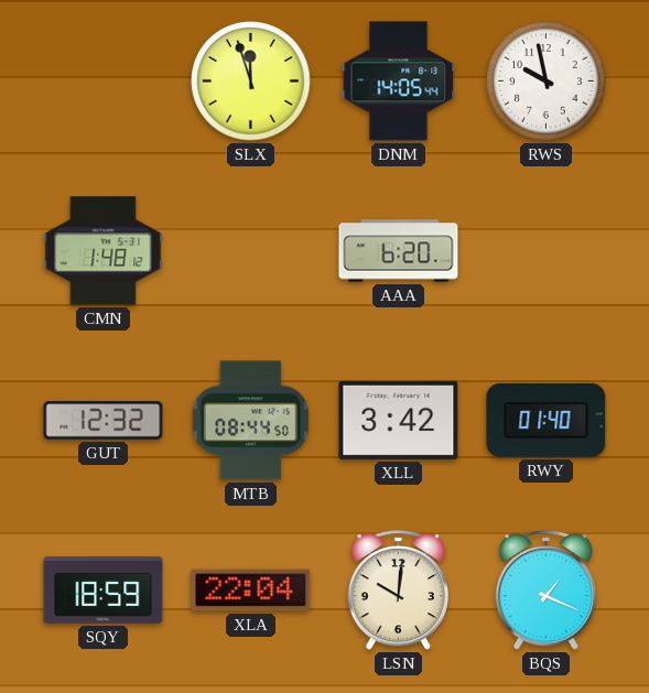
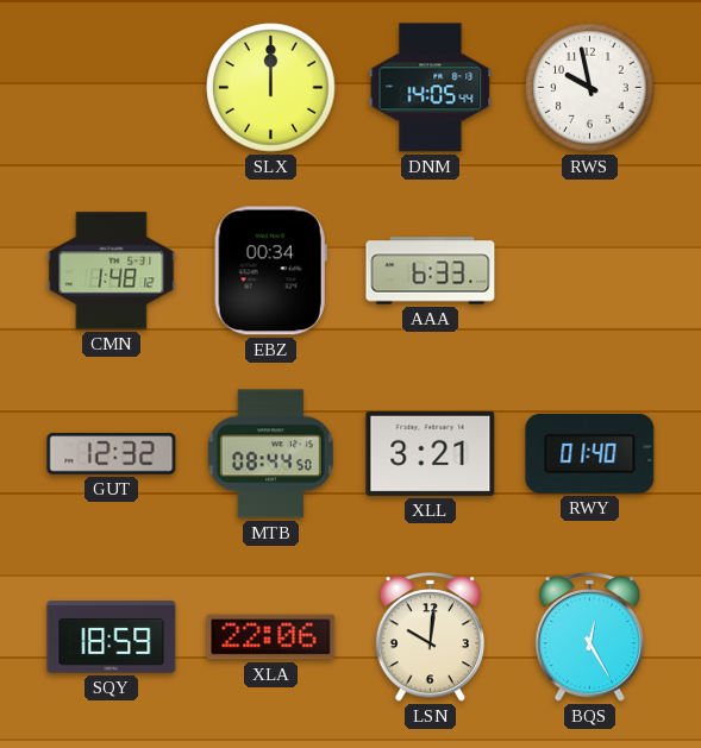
SLX: 11:57 -> 12:00 (271, 88)
EBZ: none -> 00:34 (270, 271)
AAA: 6:20 -> 6:33 (431, 271)
XLL: 3:42 -> 3:21 (431, 453)
XLA: 22:04 -> 22:06 (271, 637)
BQS: 1:19 -> 12:25 (589, 637)
